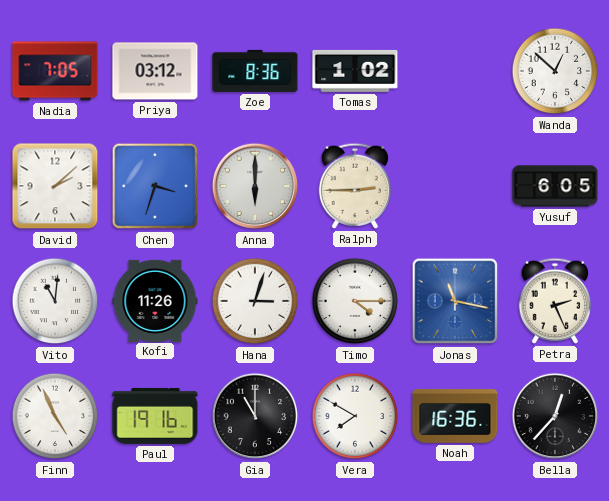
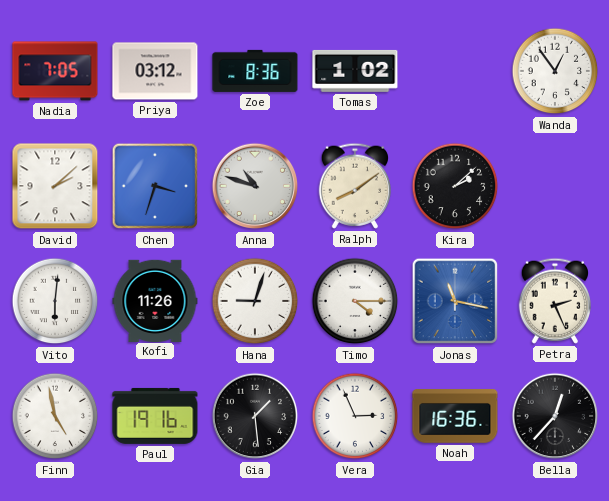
Wanda: 12:52 -> 12:54 (555, 71)
Anna: 6:00 -> 10:48 (255, 186)
Ralph: 2:45 -> 8:09 (354, 186)
Kira: none -> 2:08 (455, 186)
Yusuf: 6:05 -> none (555, 186)
Vito: 11:01 -> 6:01 (55, 301)
Hana: 3:03 -> 9:03 (255, 301)
Finn: 4:56 -> 4:58 (55, 416)
Gia: 11:00 -> 1:29 (255, 416)
Vera: 7:50 -> 2:56 (355, 416)
